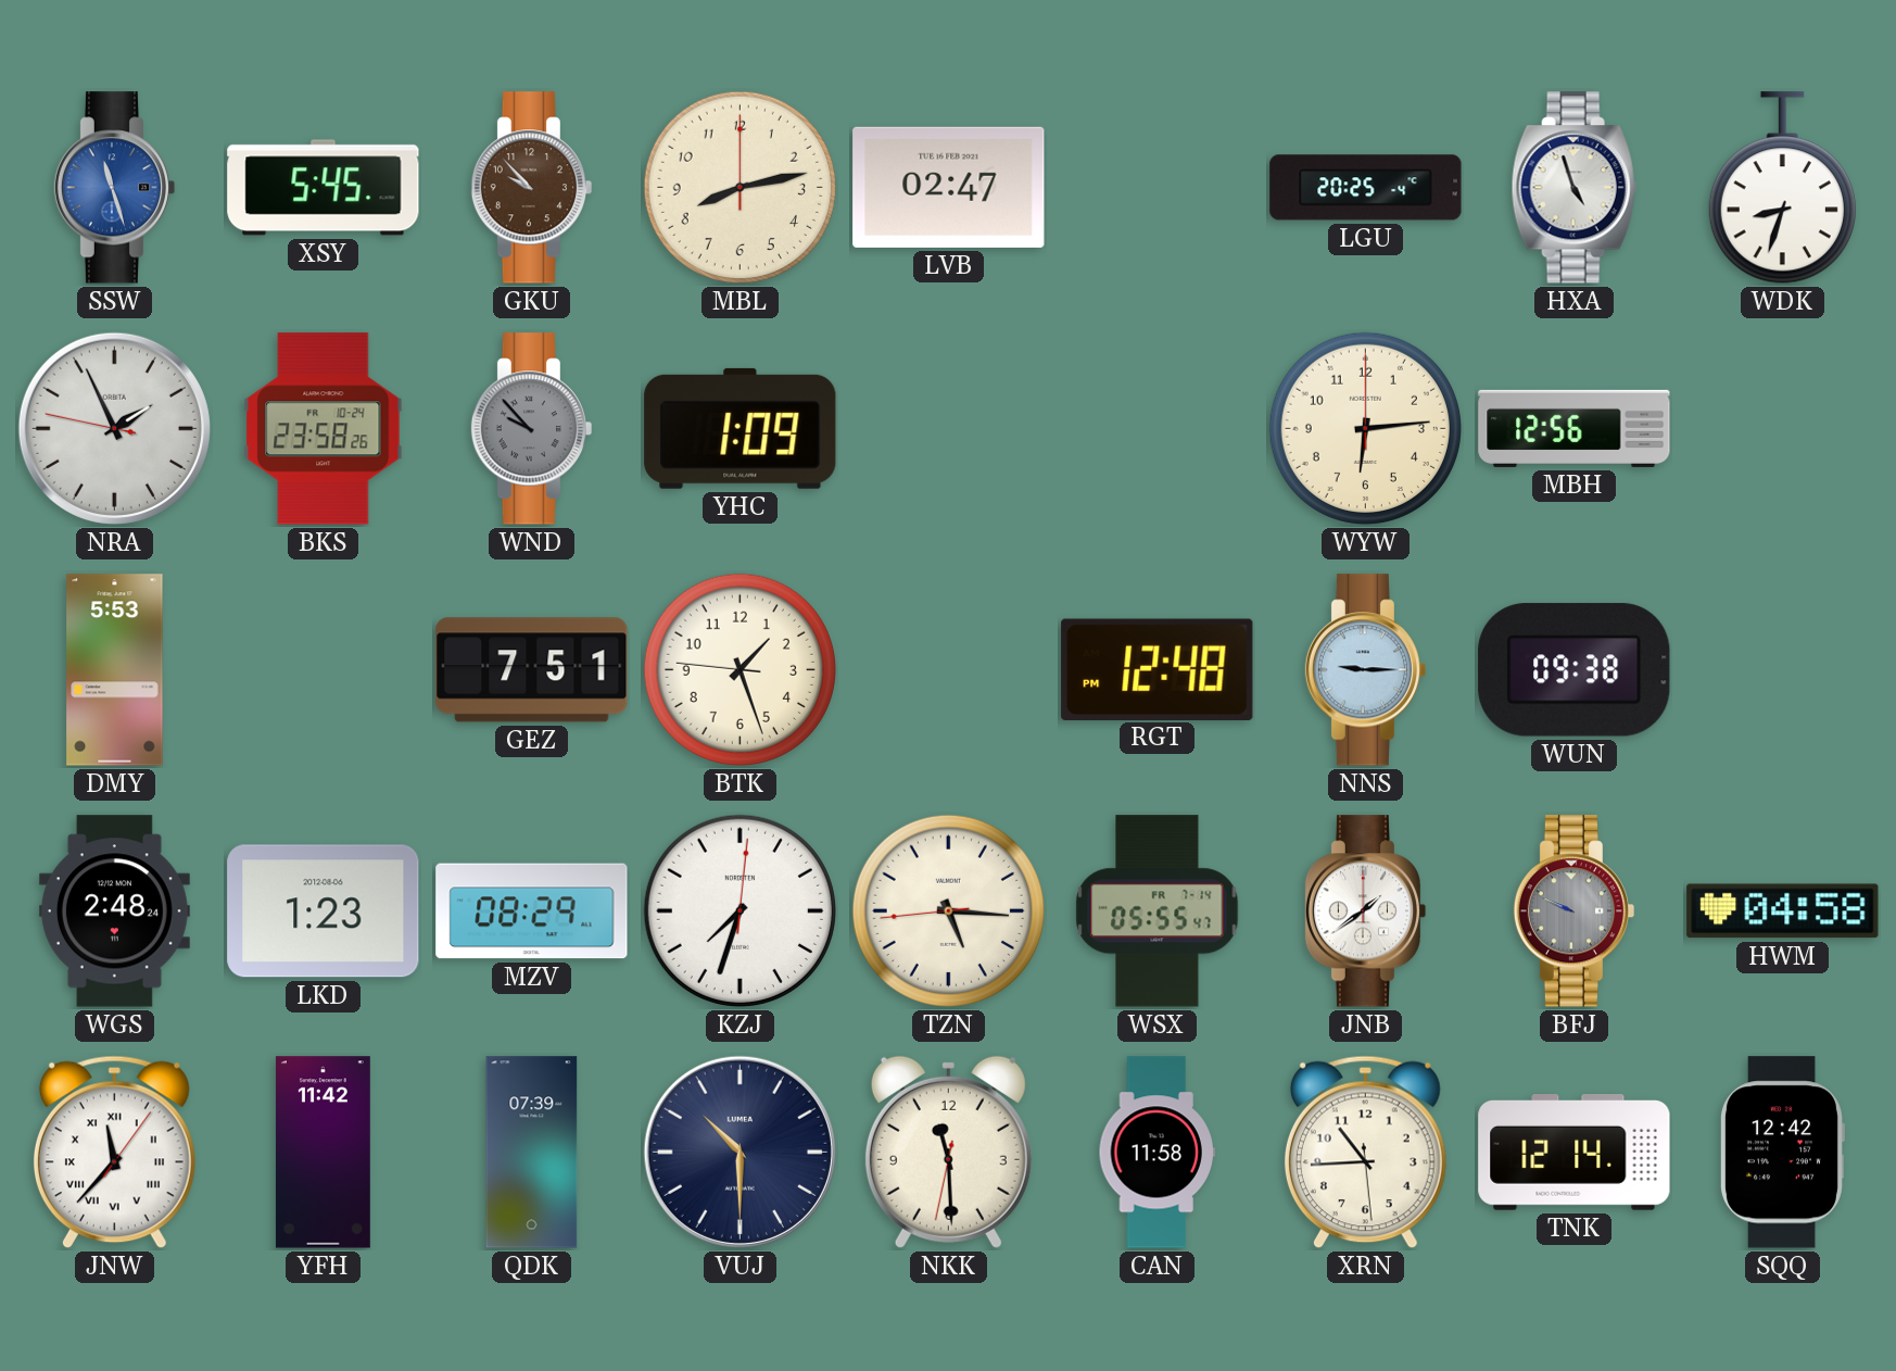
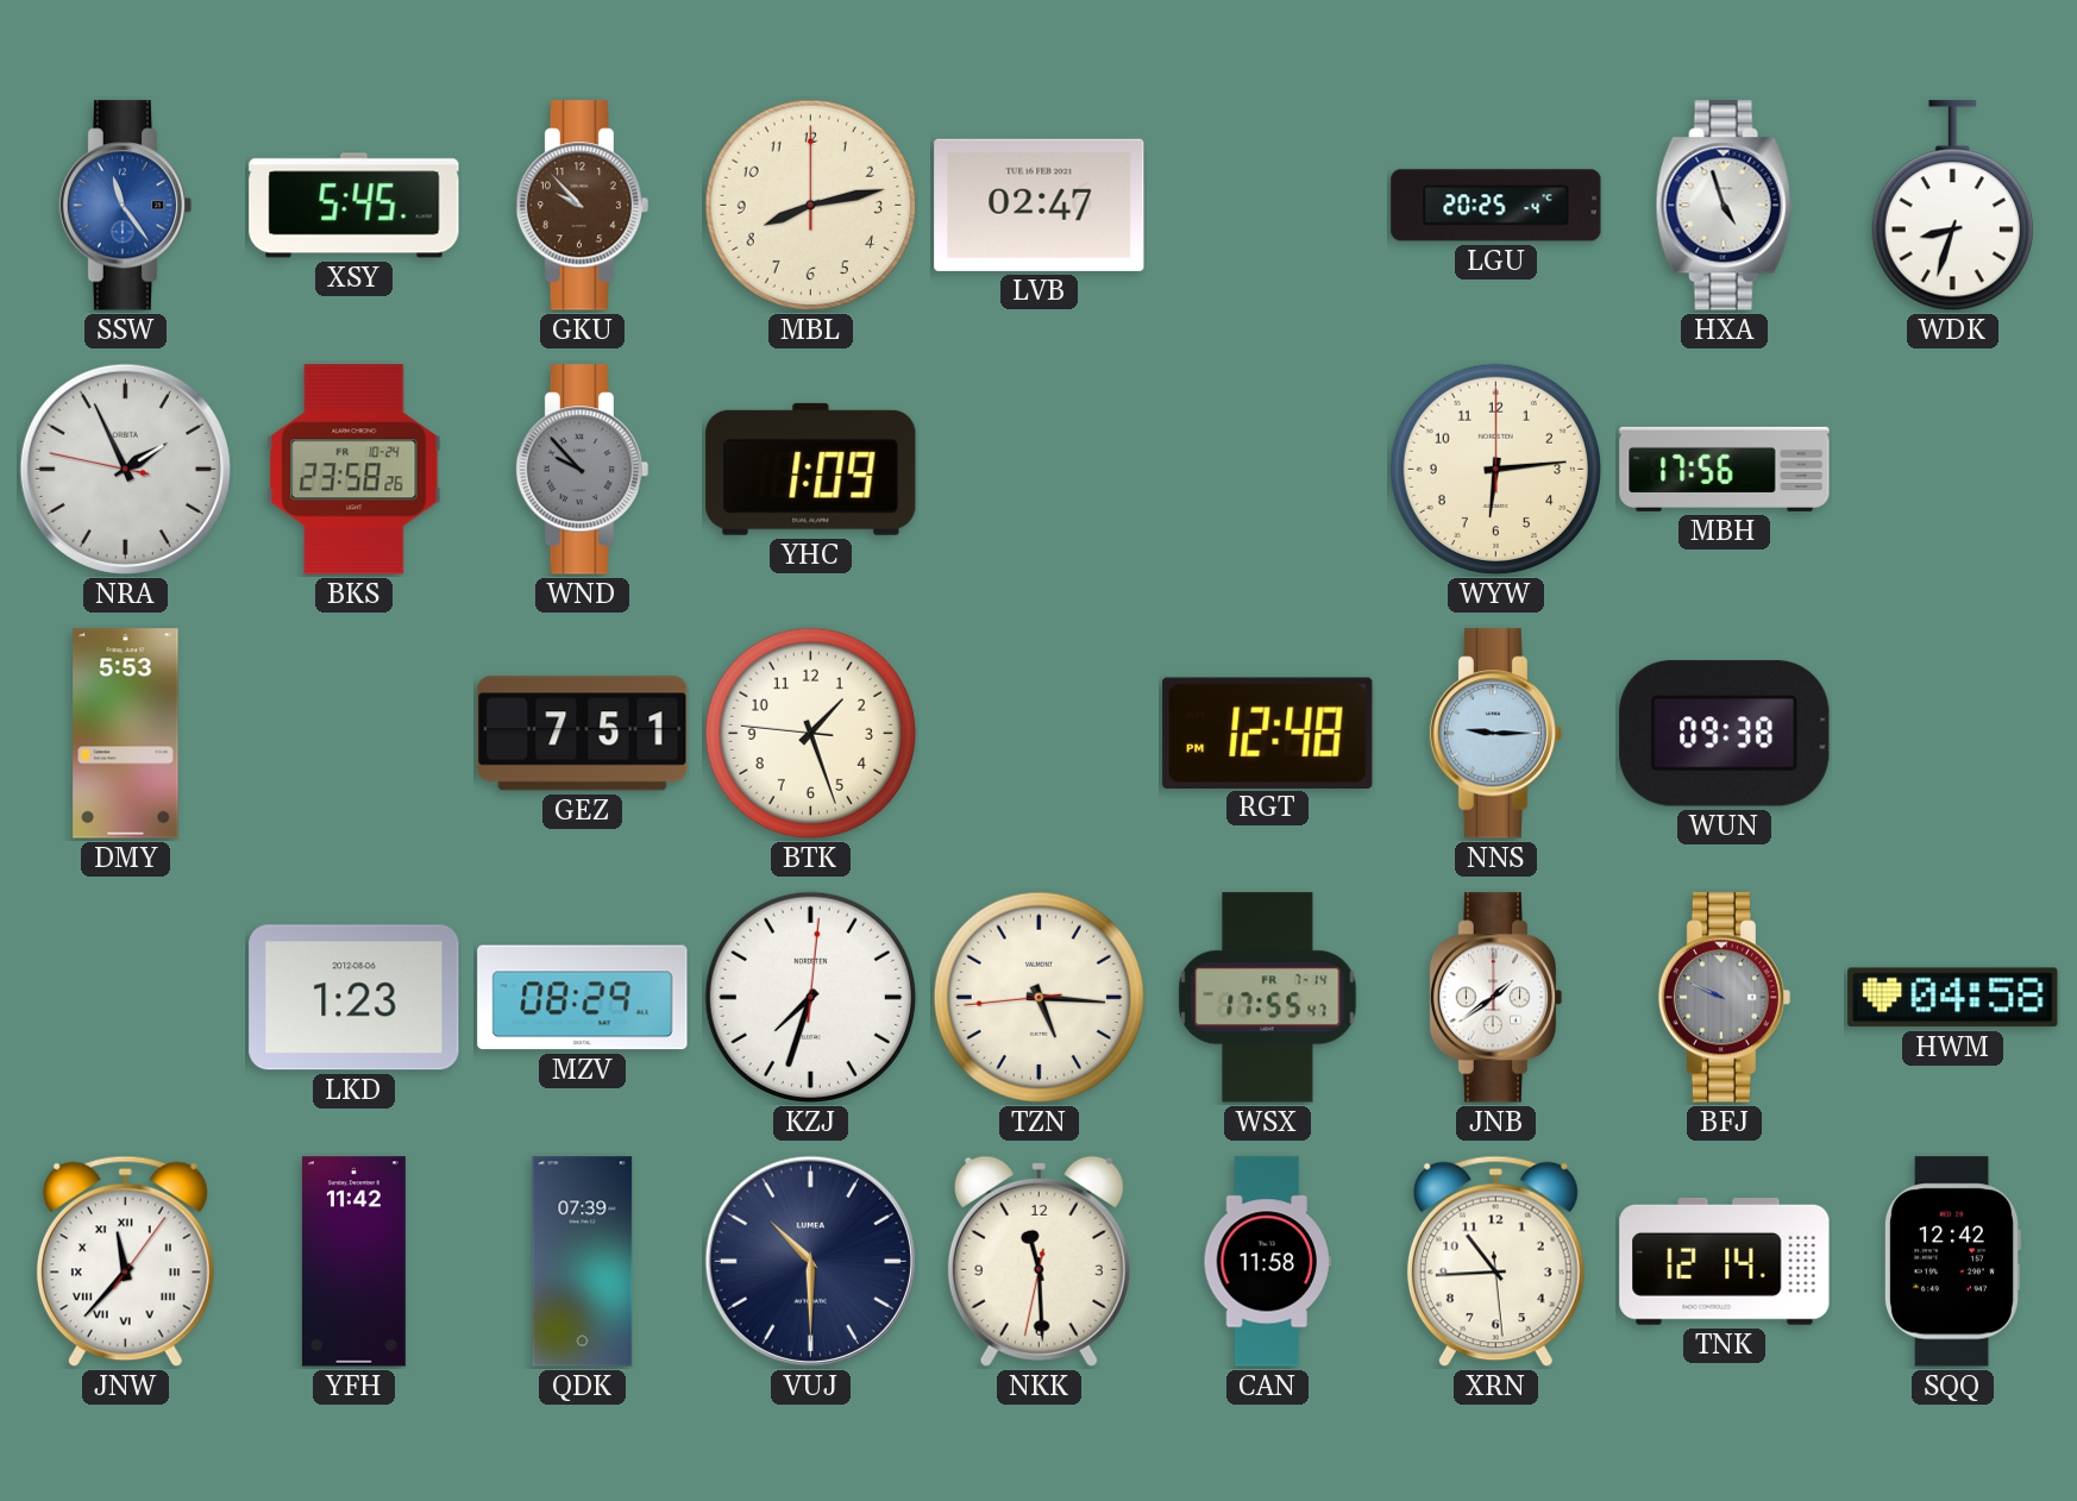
SSW: 11:27 -> 11:24 (126, 206)
MBH: 12:56 -> 17:56 (1725, 469)
WGS: 2:48 -> none (114, 911)
WSX: 05:55 -> 17:55 (1268, 998)
